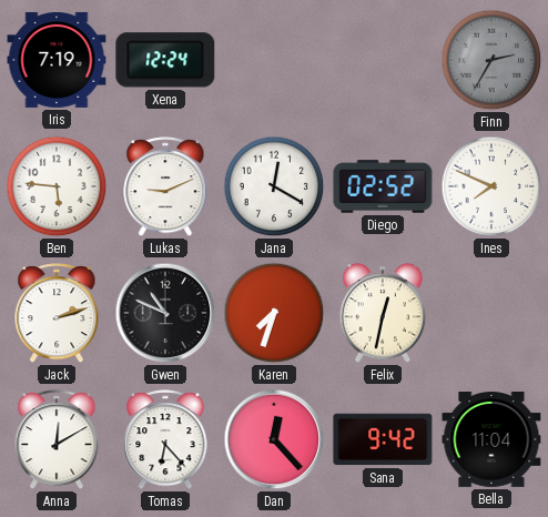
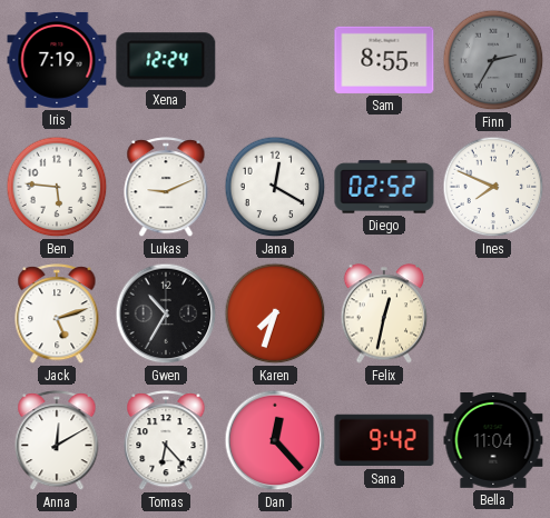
Sam: none -> 8:55 (384, 60)
Jack: 2:12 -> 5:12 (57, 315)
Gwen: 10:49 -> 10:35 (166, 313)
